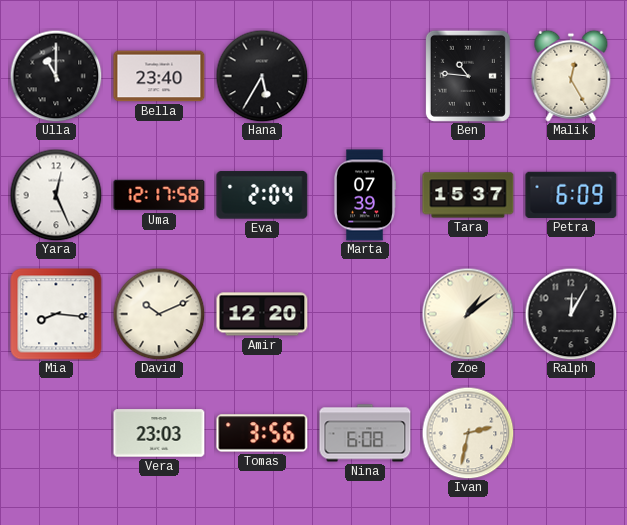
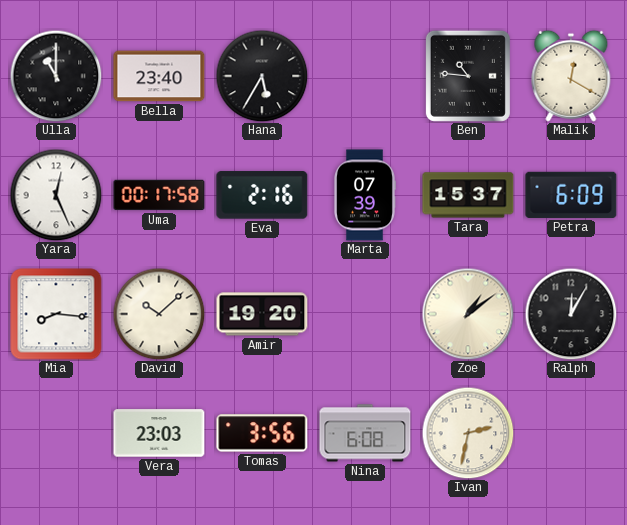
Malik: 12:25 -> 12:20 (571, 76)
Uma: 12:17 -> 00:17 (159, 195)
Eva: 2:04 -> 2:16 (262, 195)
David: 10:11 -> 10:08 (159, 314)
Amir: 12:20 -> 19:20 (262, 314)
